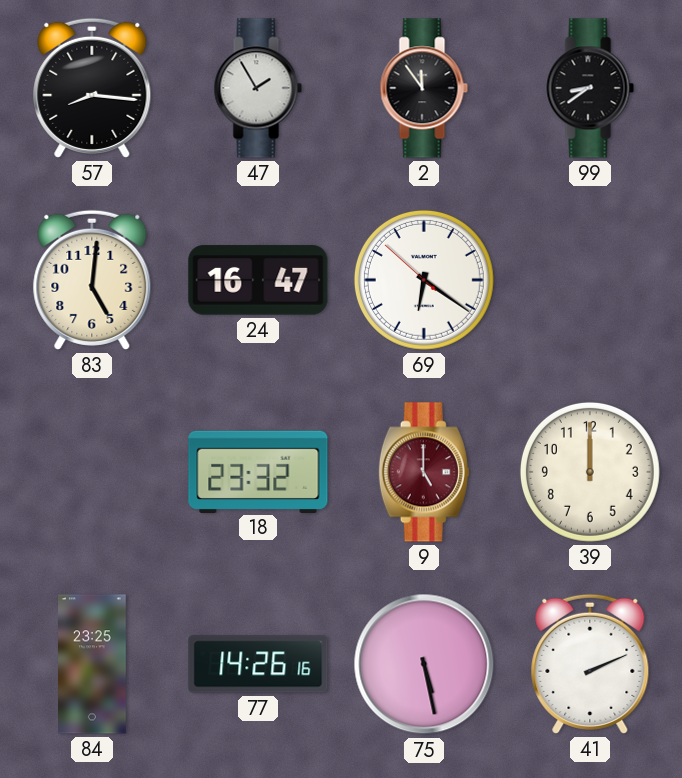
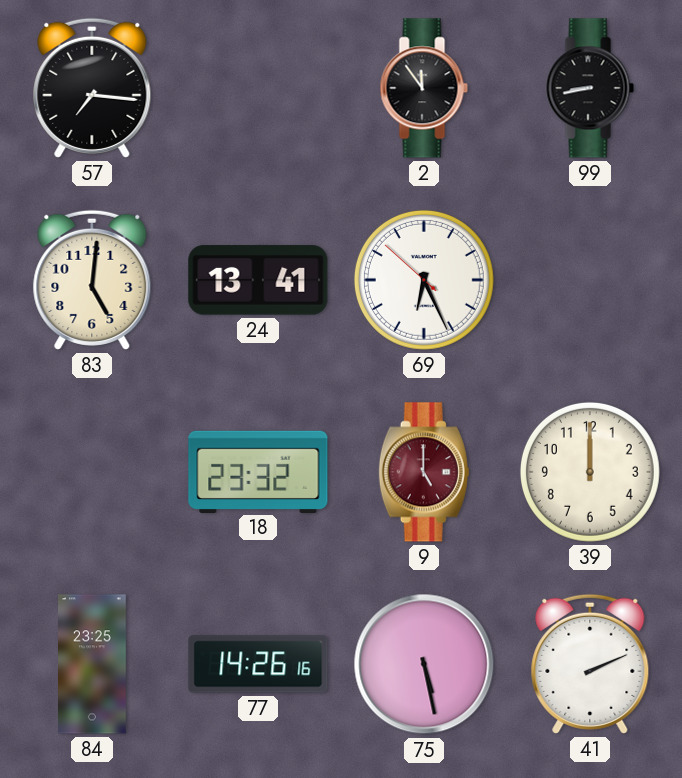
57: 8:16 -> 7:16 (92, 88)
47: 1:55 -> none (258, 88)
99: 8:39 -> 8:43 (590, 88)
24: 16:47 -> 13:41 (258, 280)
69: 6:20 -> 6:25 (424, 280)
